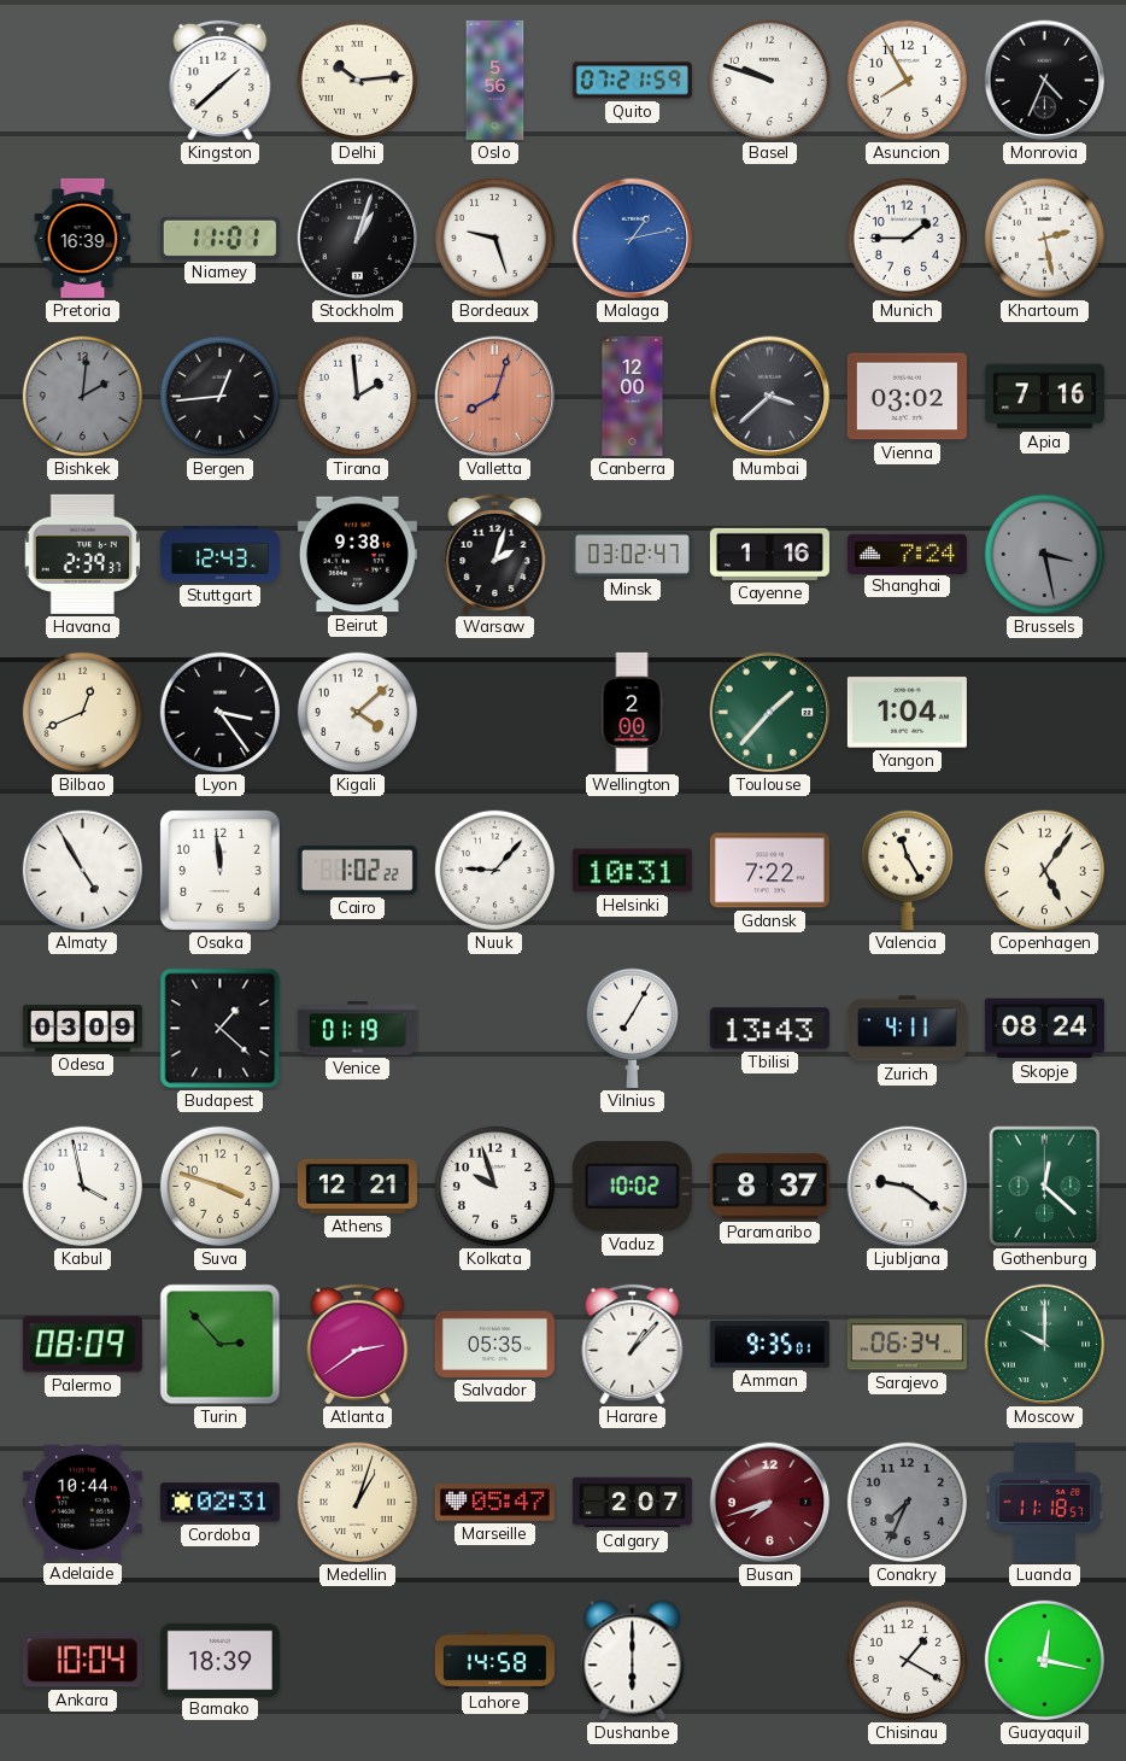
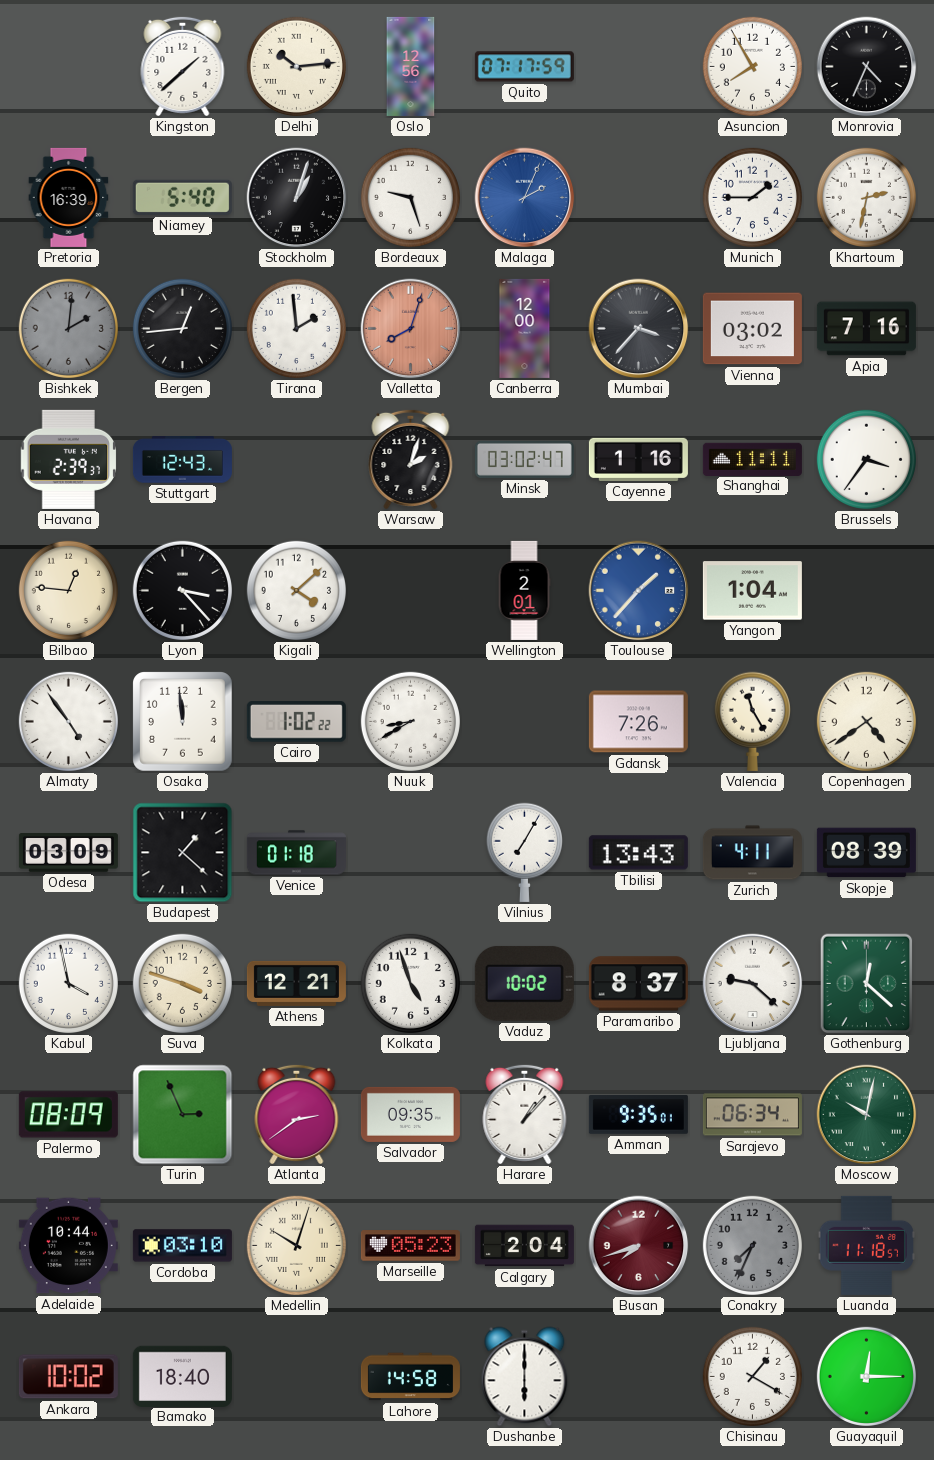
Oslo: 5:56 -> 12:56 (411, 66)
Quito: 07:21 -> 07:17 (524, 67)
Basel: 9:48 -> none (769, 80)
Niamey: 11:01 -> 5:40 (182, 197)
Malaga: 1:13 -> 2:04 (525, 198)
Khartoum: 2:28 -> 2:32 (866, 197)
Mumbai: 3:38 -> 3:37 (639, 329)
Beirut: 9:38 -> none (357, 555)
Shanghai: 7:24 -> 11:11 (752, 459)
Brussels: 3:28 -> 3:36 (866, 459)
Brussels dial: grey -> white (866, 459)
Bilbao: 12:41 -> 12:46 (68, 590)
Lyon: 3:24 -> 3:23 (182, 590)
Wellington: 2:00 -> 2:01 (524, 590)
Toulouse dial: green -> blue (639, 591)
Almaty: 4:55 -> 4:54 (68, 721)
Nuuk: 9:07 -> 8:40 (410, 721)
Helsinki: 10:31 -> none (632, 871)
Gdansk: 7:22 -> 7:26 (638, 722)
Copenhagen: 5:06 -> 4:39 (866, 721)
Venice: 01:19 -> 01:18 (296, 853)
Skopje: 08:24 -> 08:39 (866, 853)
Kolkata: 9:57 -> 4:57 (410, 983)
Ljubljana: 9:21 -> 9:22 (753, 984)
Turin: 2:53 -> 2:56 (183, 1115)
Salvador: 05:35 -> 09:35 (410, 1114)
Moscow: 10:00 -> 10:02 (867, 1115)
Cordoba: 02:31 -> 03:10 (182, 1246)
Medellin: 1:03 -> 10:03 (296, 1245)
Marseille: 05:47 -> 05:23 (410, 1246)
Calgary: 2:07 -> 2:04 (524, 1246)
Ankara: 10:04 -> 10:02 (68, 1377)
Bamako: 18:39 -> 18:40 (182, 1376)
Guayaquil: 12:17 -> 12:15 (866, 1376)
